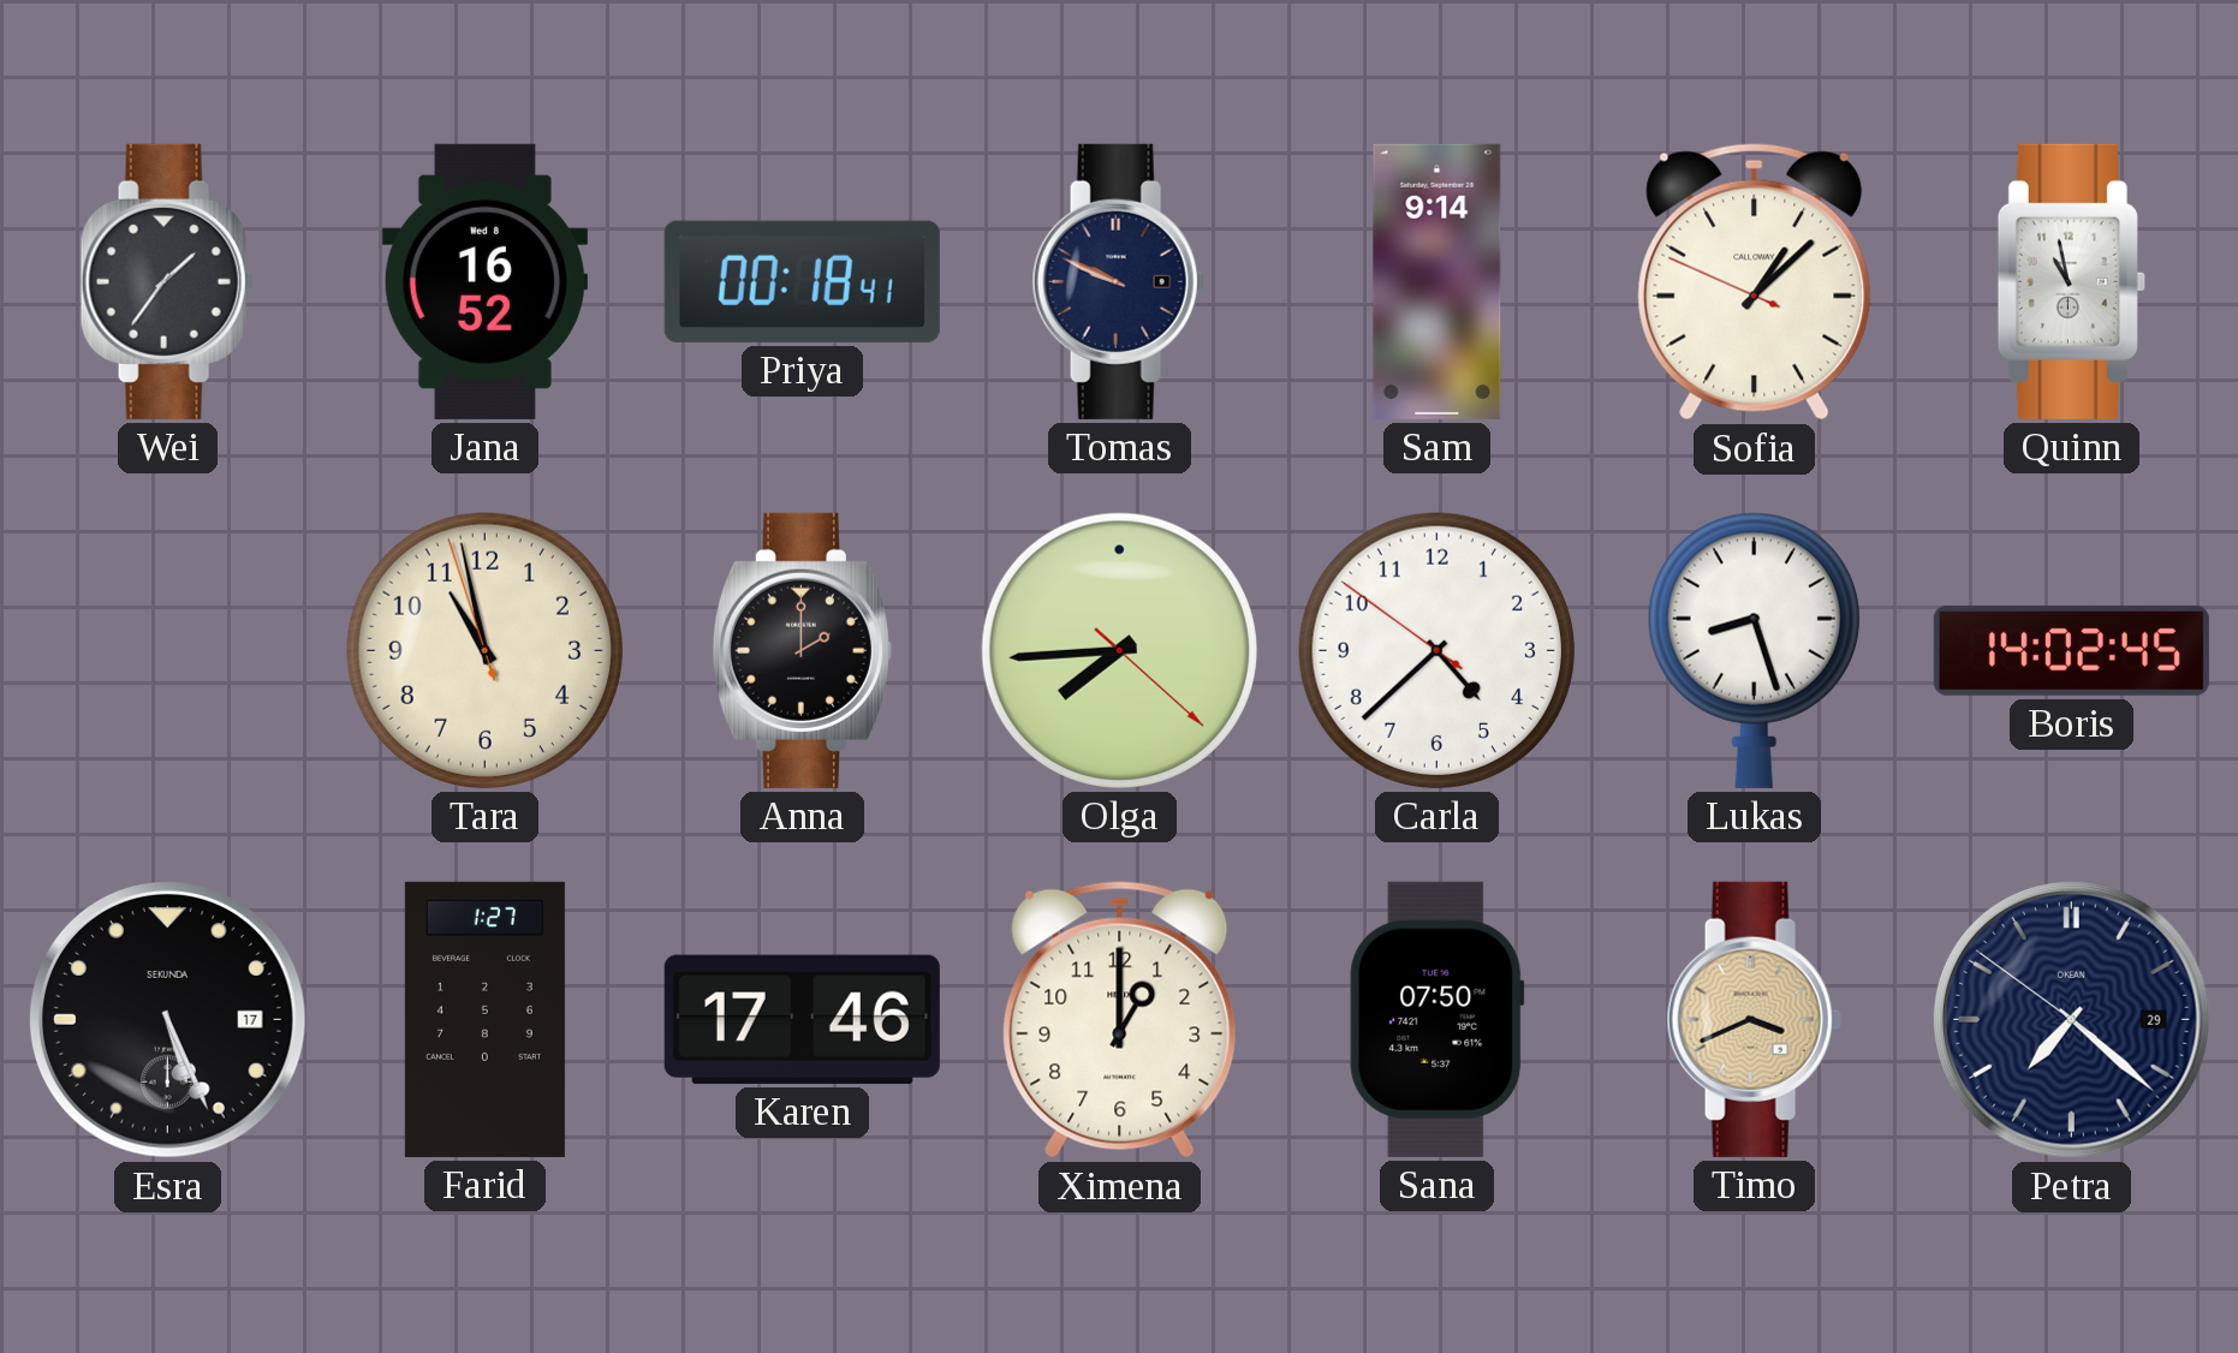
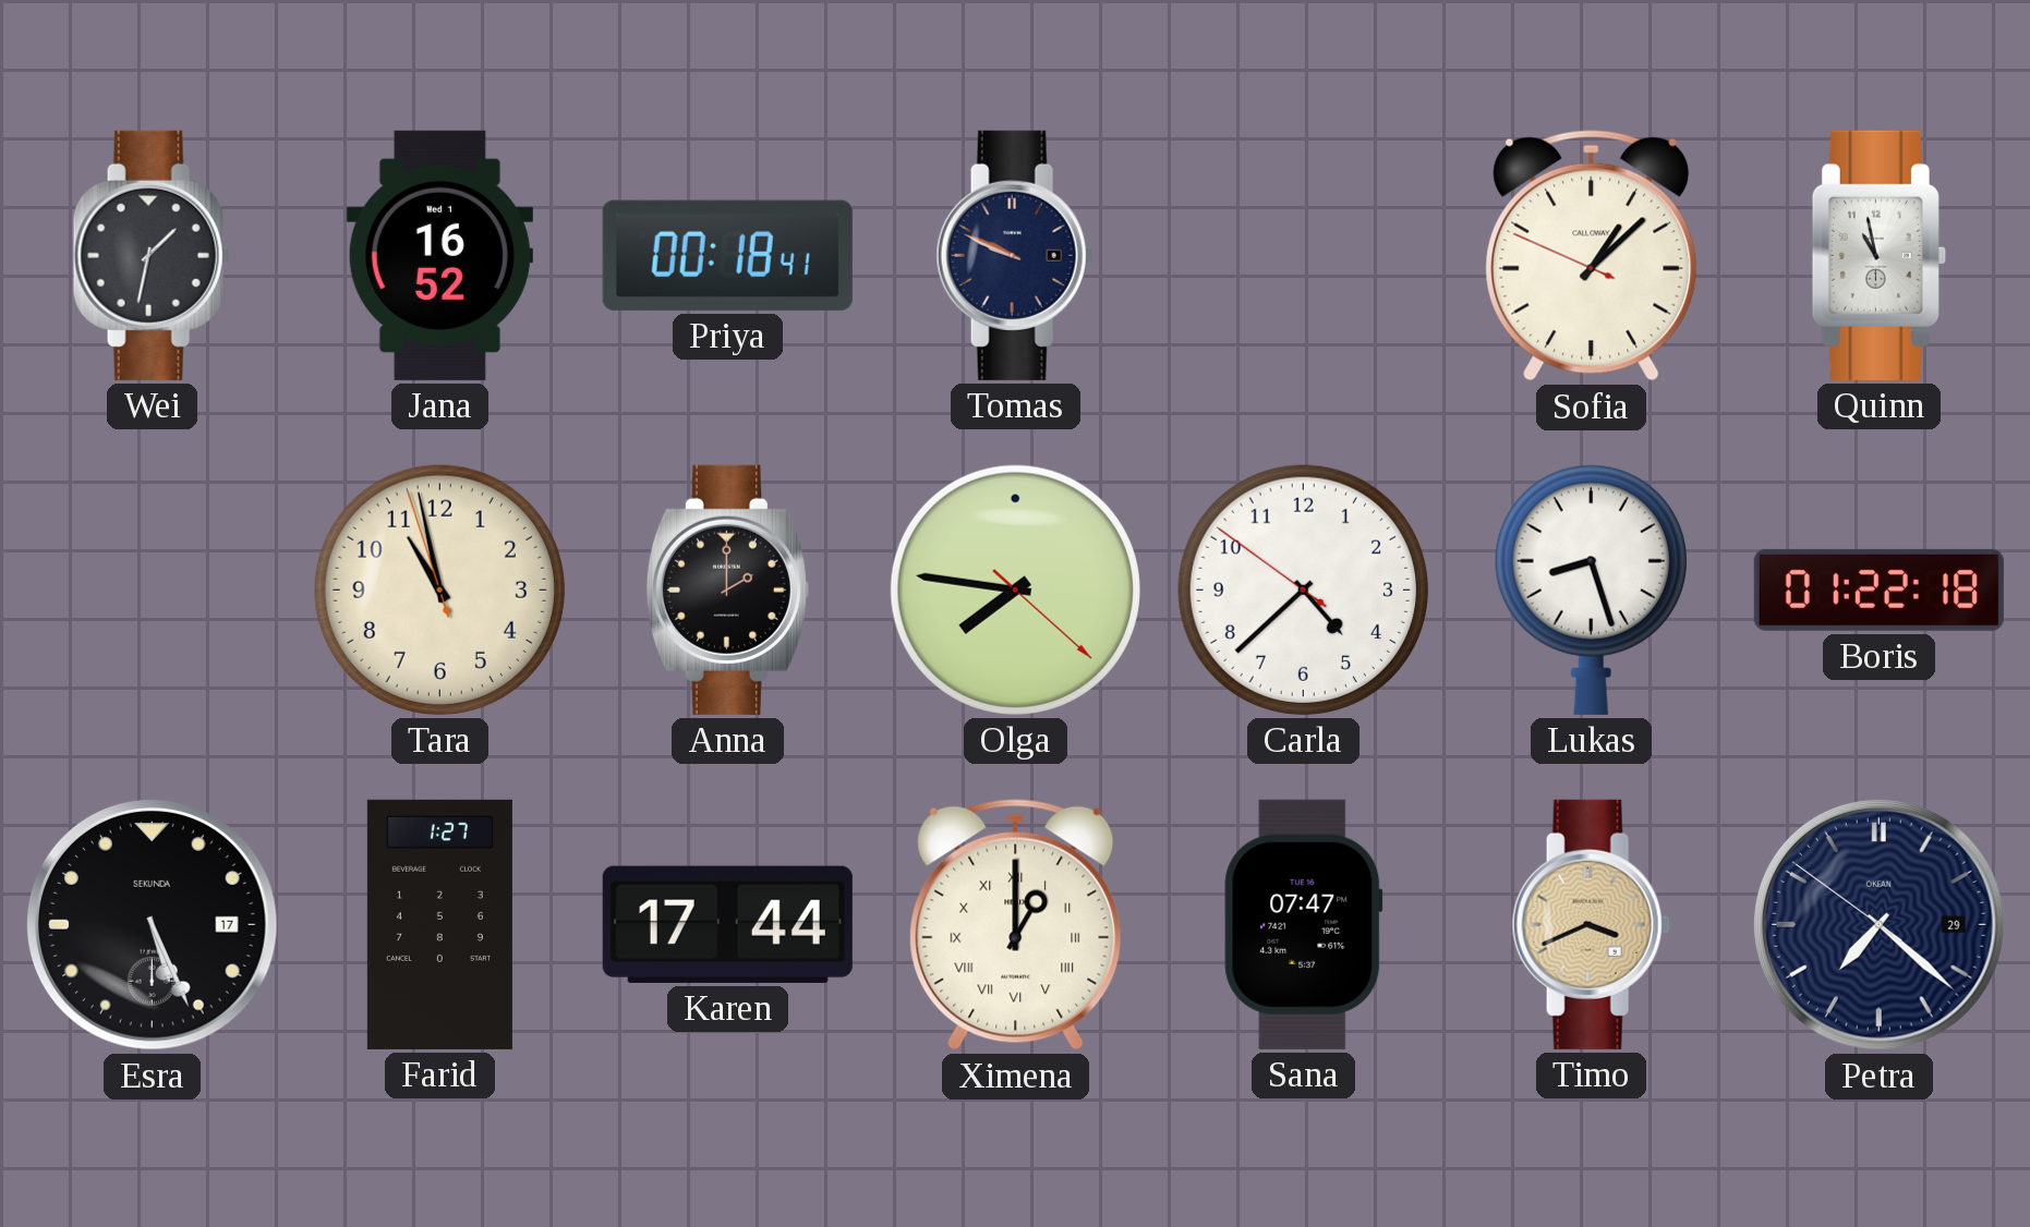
Wei: 1:36 -> 1:32 (152, 255)
Jana date: Wed 8 -> Wed 1 (439, 255)
Sam: 9:14 -> none (1438, 281)
Olga: 7:44 -> 7:46 (1015, 590)
Boris: 14:02 -> 01:22 (1878, 590)
Karen: 17:46 -> 17:44 (727, 924)
Ximena numerals: Arabic -> Roman (1016, 925)
Sana: 07:50 -> 07:47 (1304, 924)
